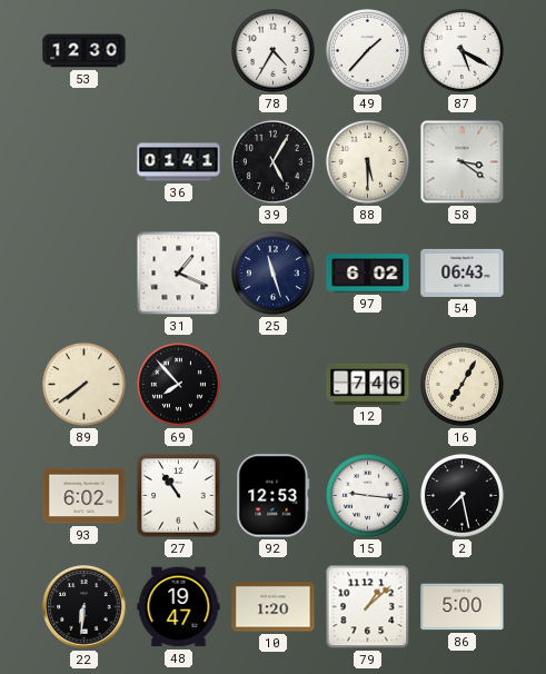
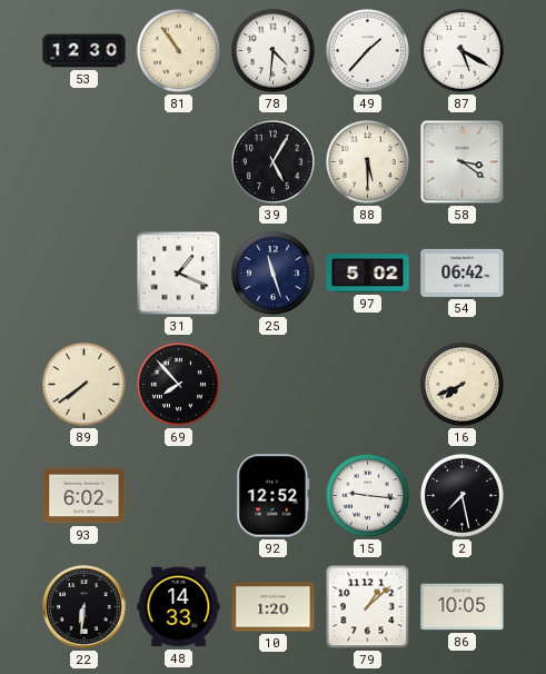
81: none -> 10:54 (178, 50)
78: 4:35 -> 4:31 (272, 50)
36: 01:41 -> none (179, 162)
97: 6:02 -> 5:02 (368, 274)
54: 06:43 -> 06:42 (463, 272)
12: 7:46 -> none (368, 384)
16: 7:05 -> 7:41 (461, 384)
27: 10:54 -> none (179, 496)
92: 12:53 -> 12:52 (274, 496)
48: 19:47 -> 14:33 (179, 607)
86: 5:00 -> 10:05 (463, 607)
